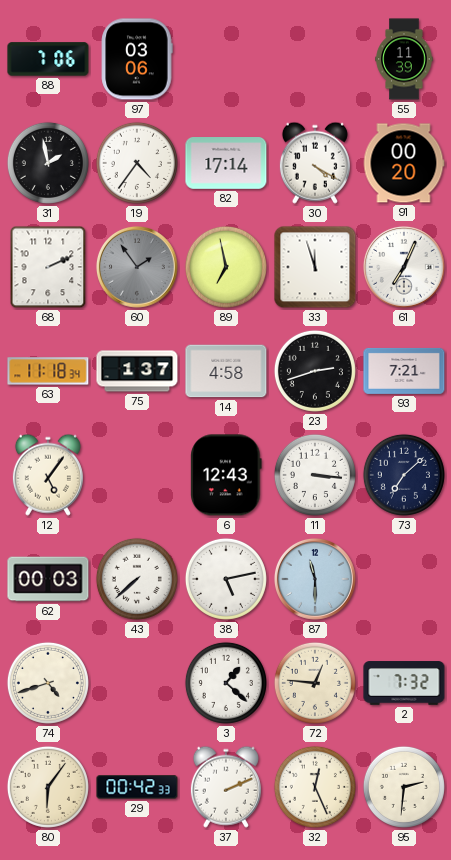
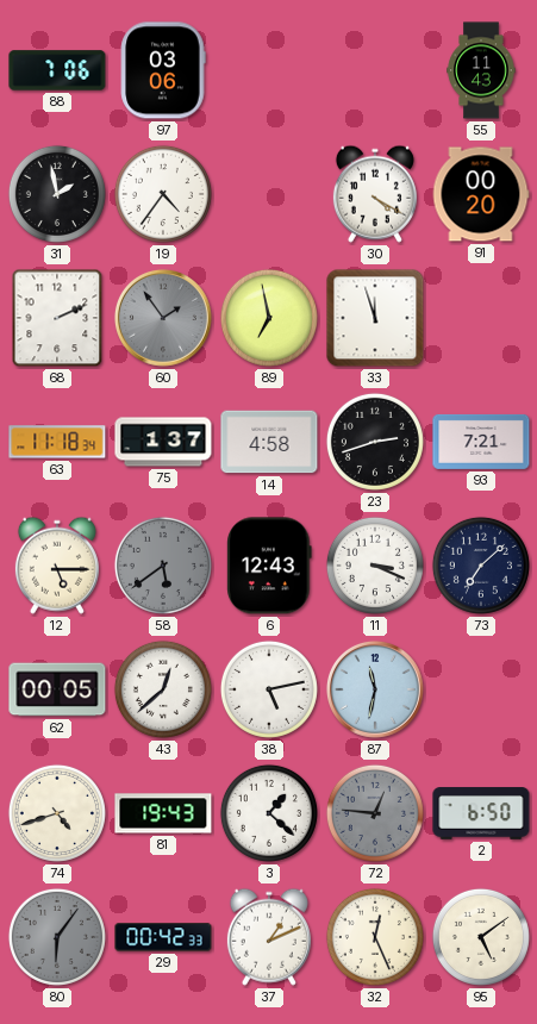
55: 11:39 -> 11:43 (481, 70)
82: 17:14 -> none (226, 164)
61: 7:04 -> none (404, 267)
12: 5:06 -> 5:15 (57, 566)
58: none -> 5:39 (163, 566)
11: 3:16 -> 3:19 (375, 566)
62: 00:03 -> 00:05 (57, 689)
43: 7:38 -> 12:38 (163, 689)
87: 11:30 -> 11:32 (375, 689)
81: none -> 19:43 (163, 813)
72 dial: cream -> grey (375, 813)
2: 7:32 -> 6:50 (481, 813)
80 dial: cream -> grey (57, 937)
37: 2:11 -> 1:11 (269, 937)
95: 2:31 -> 5:09 (481, 937)
